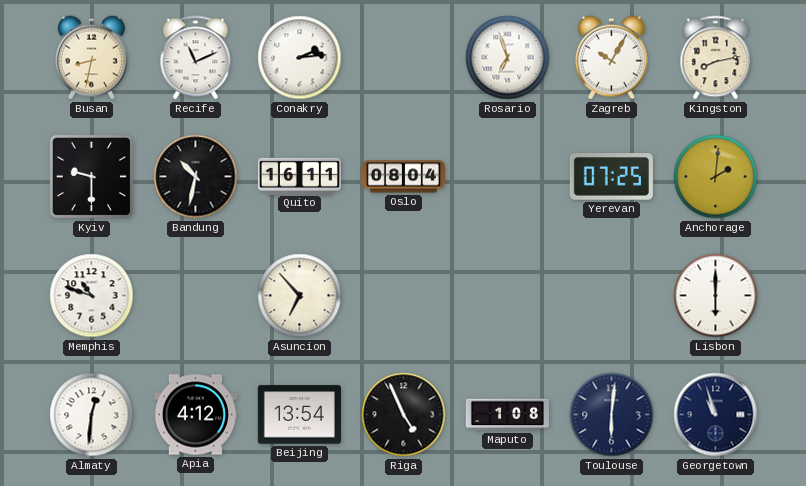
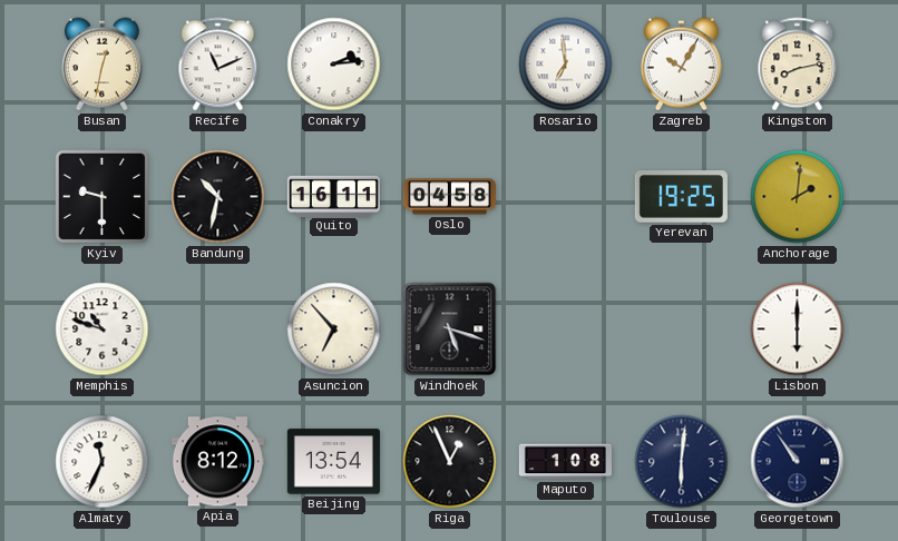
Busan: 8:32 -> 12:32 (101, 65)
Rosario: 6:57 -> 6:59 (566, 65)
Oslo: 08:04 -> 04:58 (449, 197)
Yerevan: 07:25 -> 19:25 (681, 197)
Windhoek: none -> 5:18 (450, 329)
Almaty: 12:31 -> 11:34 (103, 462)
Apia: 4:12 -> 8:12 (217, 462)
Riga: 4:56 -> 12:56 (450, 462)
Georgetown: 10:57 -> 10:54 (798, 462)
